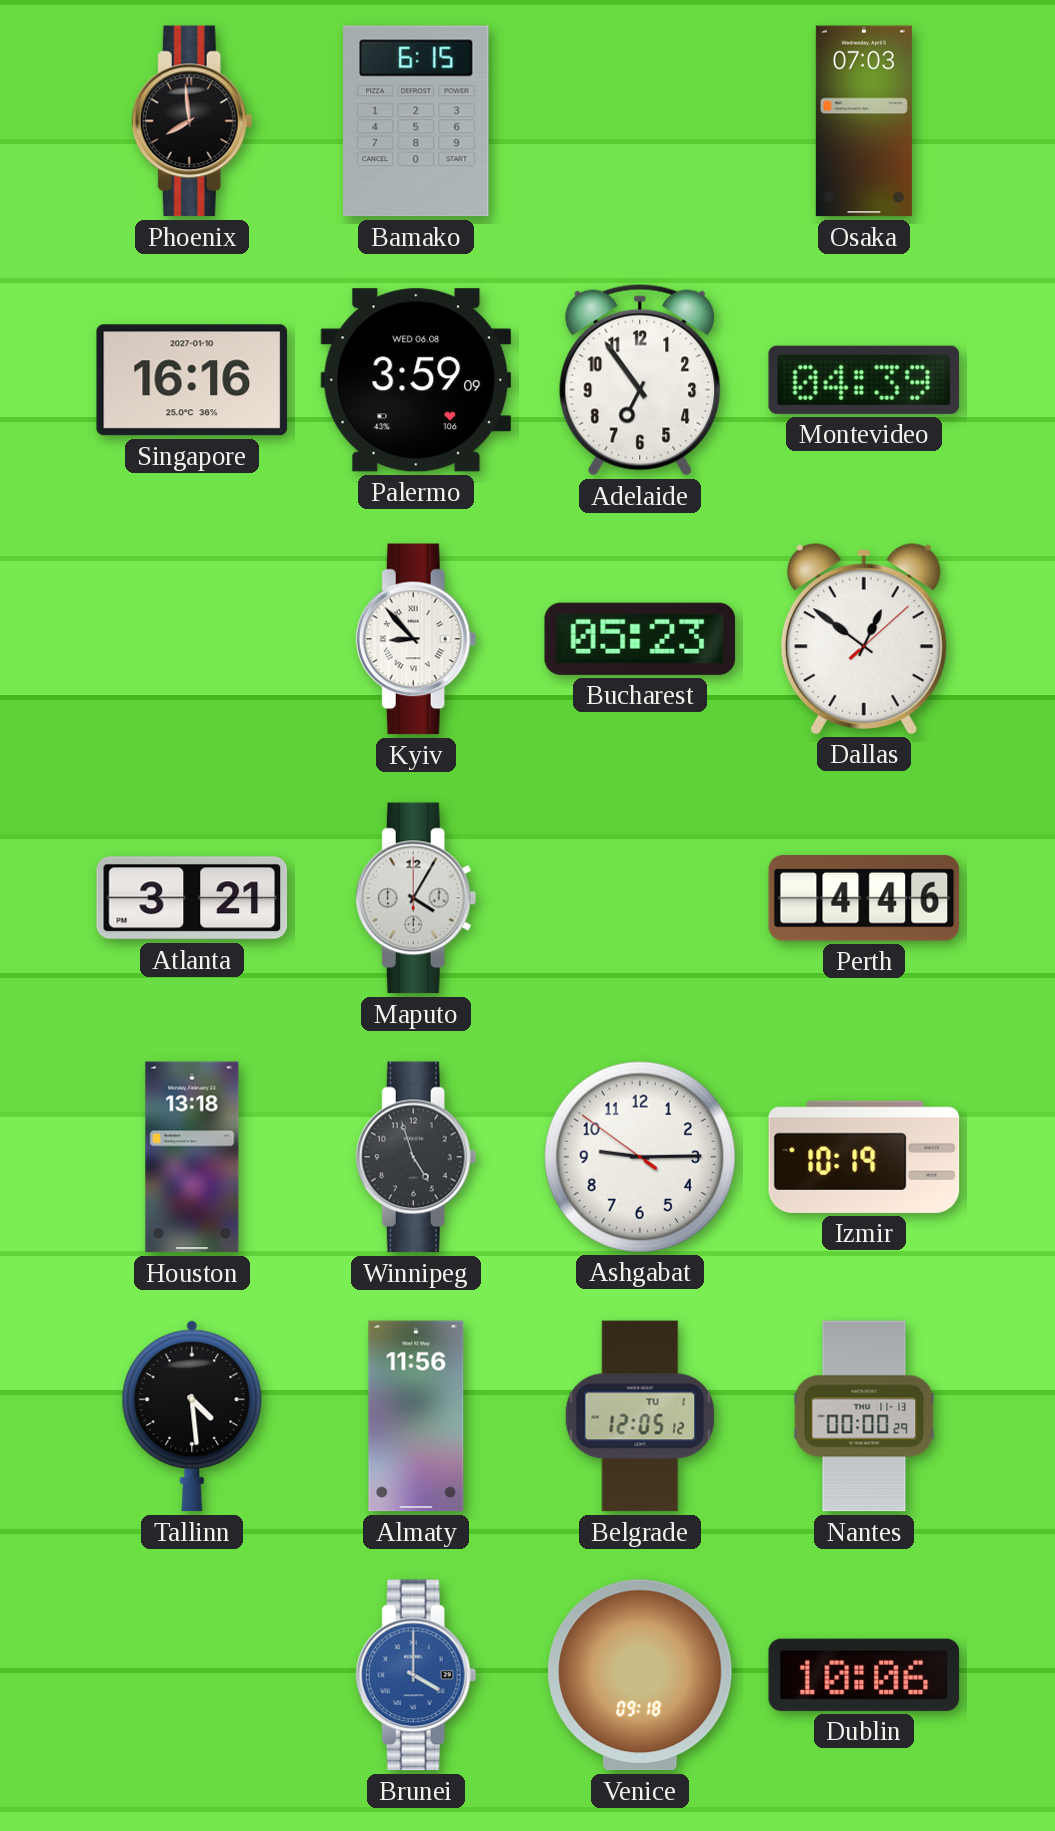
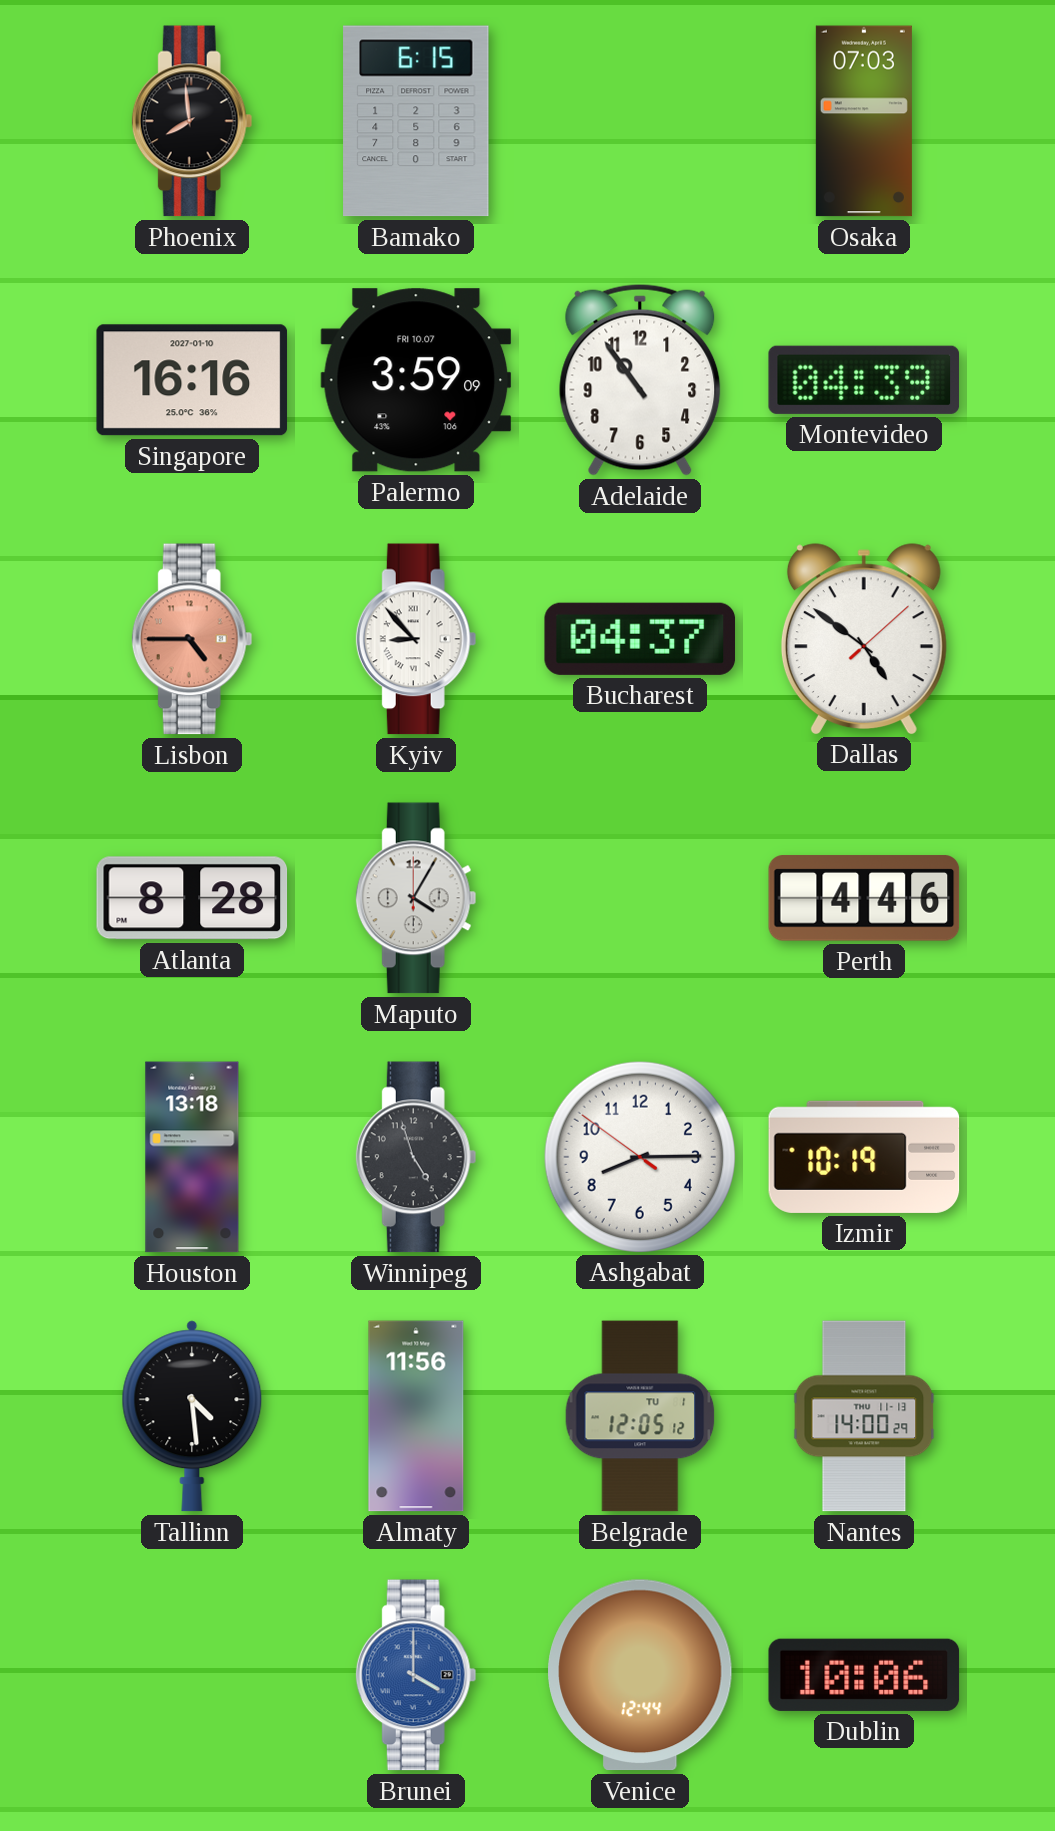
Palermo date: WED 06.08 -> FRI 10.07 (416, 380)
Adelaide: 6:54 -> 10:54 (640, 380)
Lisbon: none -> 4:45 (192, 639)
Bucharest: 05:23 -> 04:37 (640, 639)
Dallas: 12:51 -> 4:51 (864, 639)
Atlanta: 3:21 -> 8:28 (192, 898)
Ashgabat: 9:14 -> 8:14 (639, 1156)
Nantes: 00:00 -> 14:00 (864, 1416)
Venice: 09:18 -> 12:44 (640, 1675)
